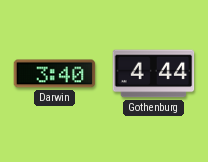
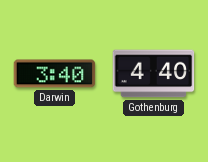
Gothenburg: 4:44 -> 4:40 (154, 74)
